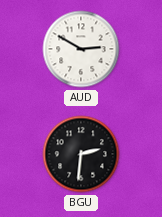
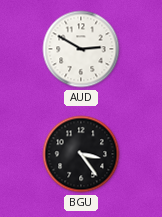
BGU: 2:31 -> 3:24 (81, 154)
